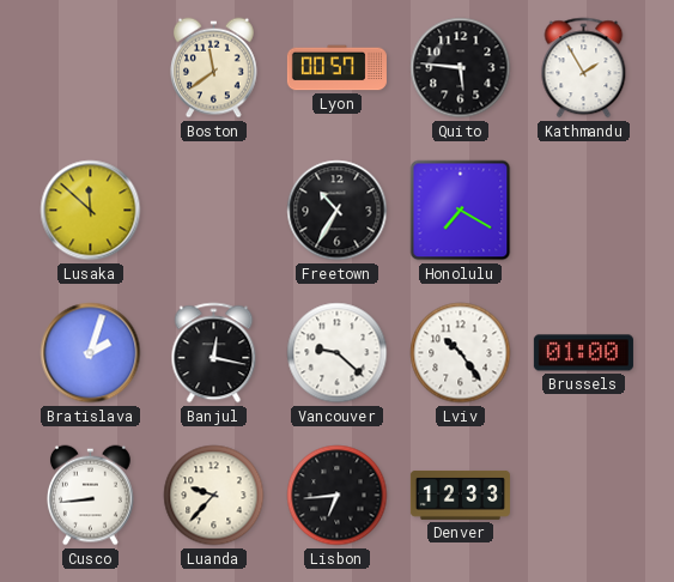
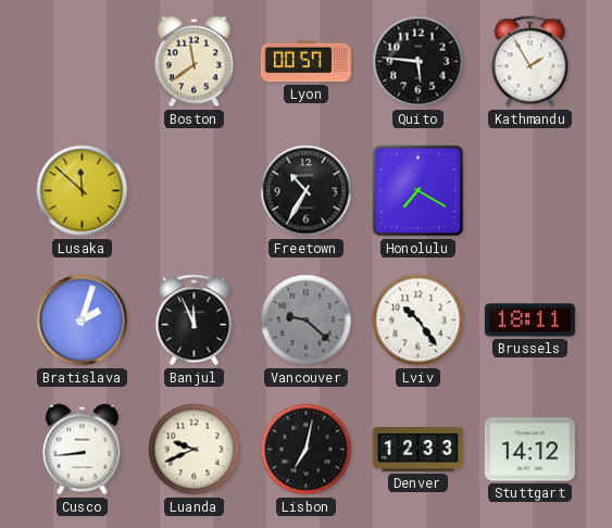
Banjul: 12:17 -> 11:56 (195, 320)
Vancouver dial: white -> grey (307, 320)
Brussels: 01:00 -> 18:11 (529, 320)
Luanda: 9:37 -> 9:41 (195, 450)
Lisbon: 6:44 -> 7:02 (307, 450)
Stuttgart: none -> 14:12 (529, 450)
